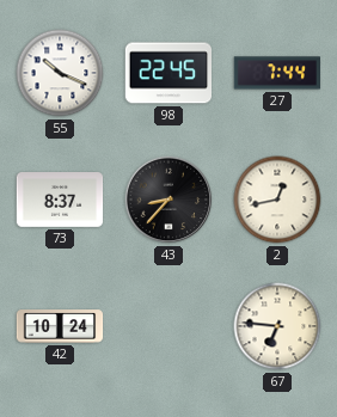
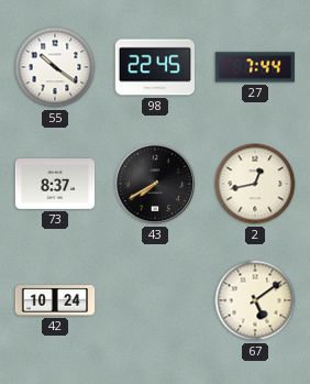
55: 10:19 -> 10:21 (55, 67)
43: 8:37 -> 7:40 (155, 184)
67: 6:46 -> 5:09 (255, 300)
